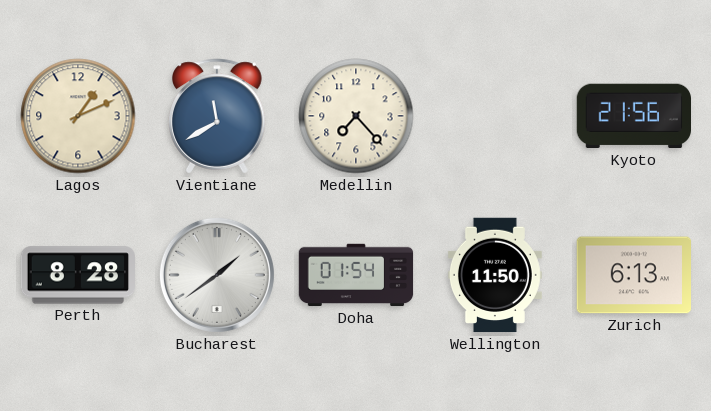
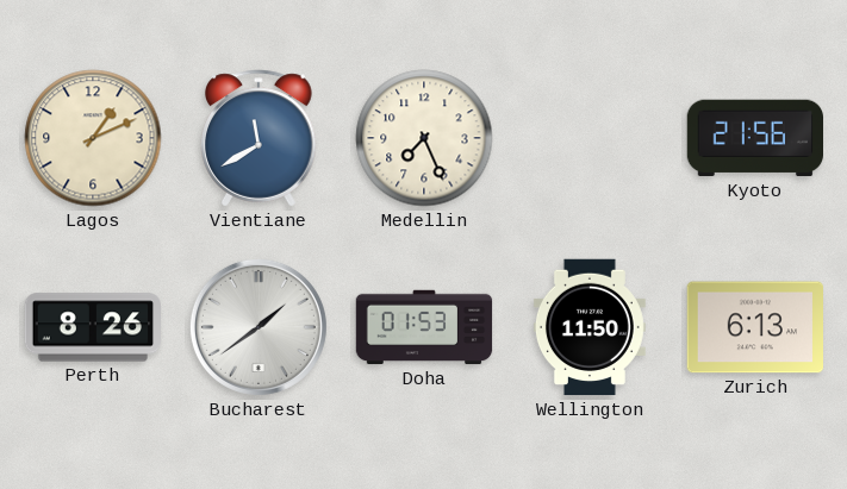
Medellin: 7:23 -> 7:26 (424, 138)
Perth: 8:28 -> 8:26 (93, 327)
Doha: 01:54 -> 01:53 (424, 327)
